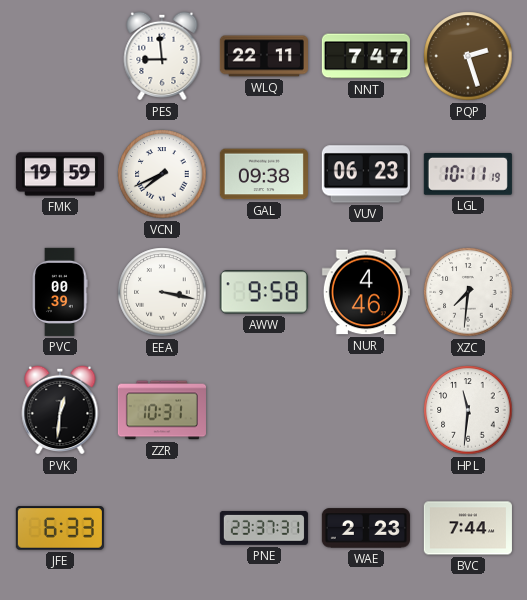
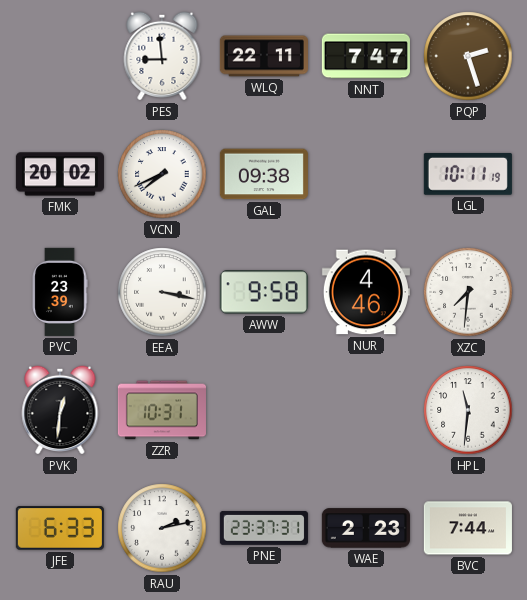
FMK: 19:59 -> 20:02 (60, 174)
VUV: 06:23 -> none (366, 174)
PVC: 00:39 -> 23:39 (60, 292)
RAU: none -> 2:13 (162, 528)
